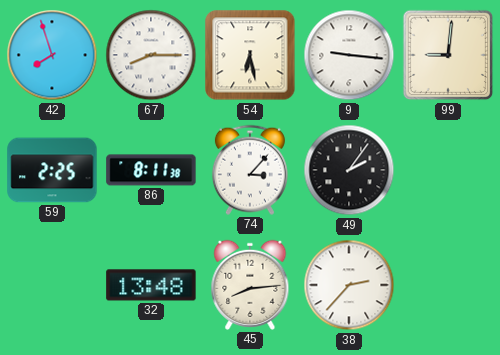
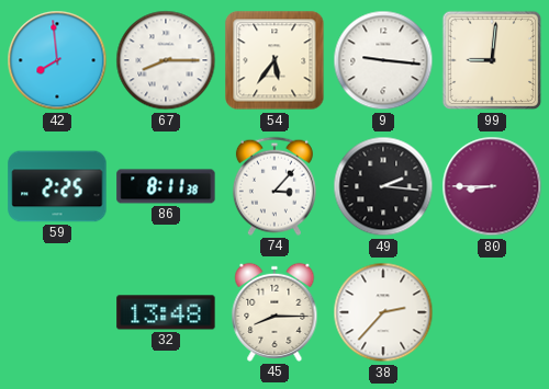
42: 7:57 -> 7:59 (57, 60)
54: 6:28 -> 5:36 (274, 60)
49: 2:06 -> 2:16 (383, 186)
80: none -> 8:45 (492, 186)
45: 8:14 -> 8:15 (274, 312)
